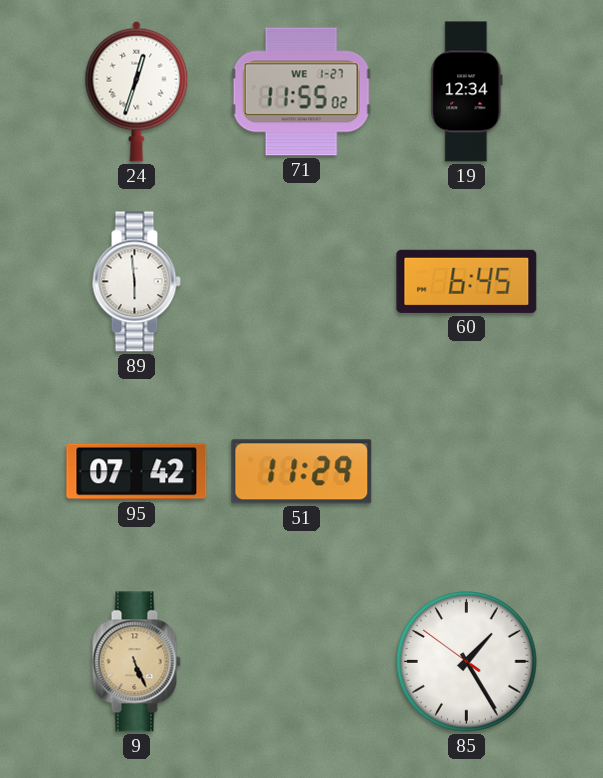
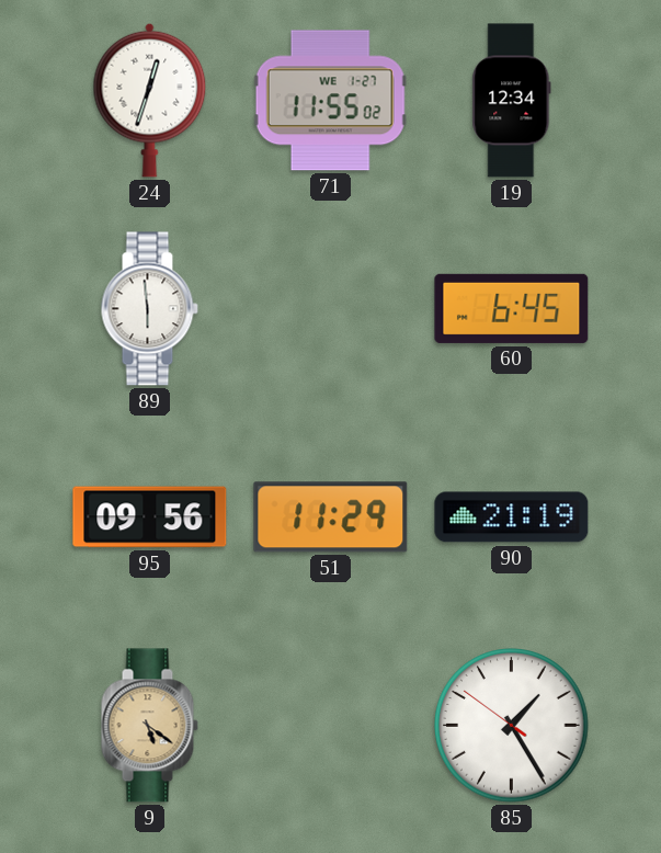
95: 07:42 -> 09:56 (150, 518)
90: none -> 21:19 (512, 518)
9: 5:26 -> 5:21 (149, 726)
